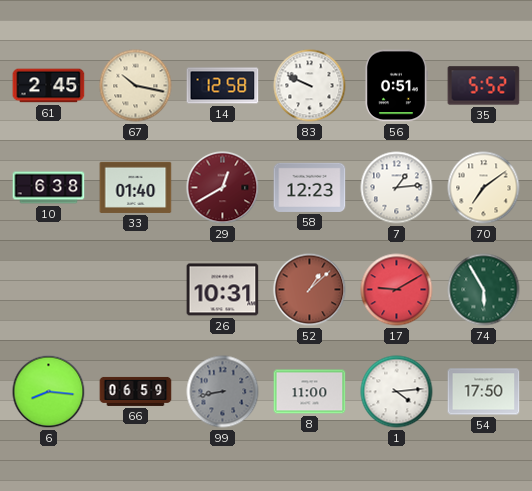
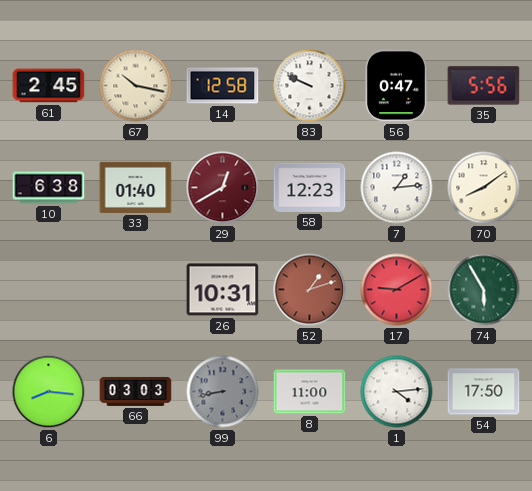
56: 0:51 -> 0:47 (397, 86)
35: 5:52 -> 5:56 (484, 86)
70: 7:09 -> 8:09 (484, 188)
52: 1:08 -> 1:12 (310, 290)
66: 06:59 -> 03:03 (136, 391)
